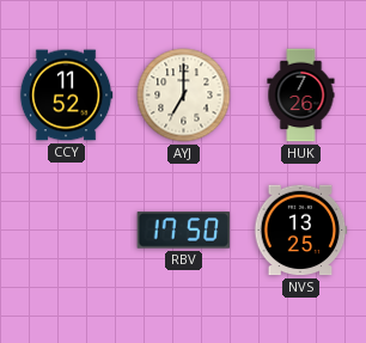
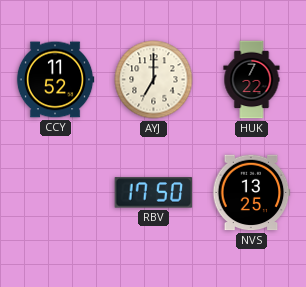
HUK: 7:26 -> 7:22 (252, 80)
